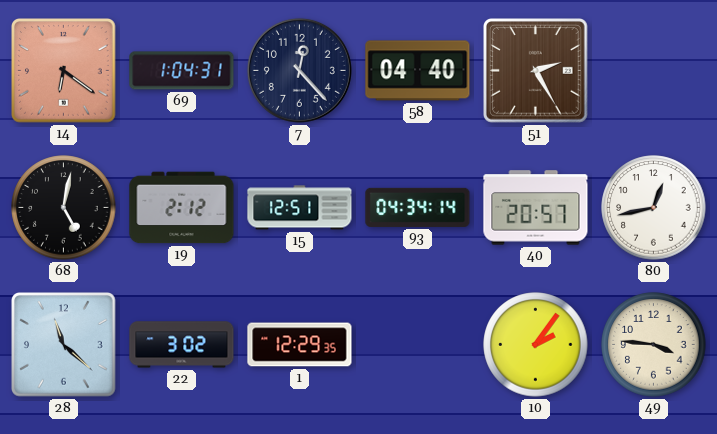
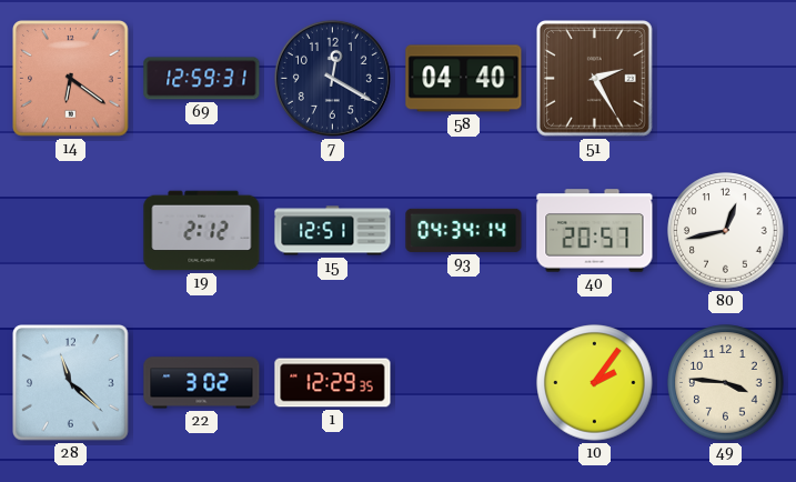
69: 1:04 -> 12:59 (202, 79)
7: 12:23 -> 12:20 (332, 78)
68: 5:02 -> none (64, 208)
